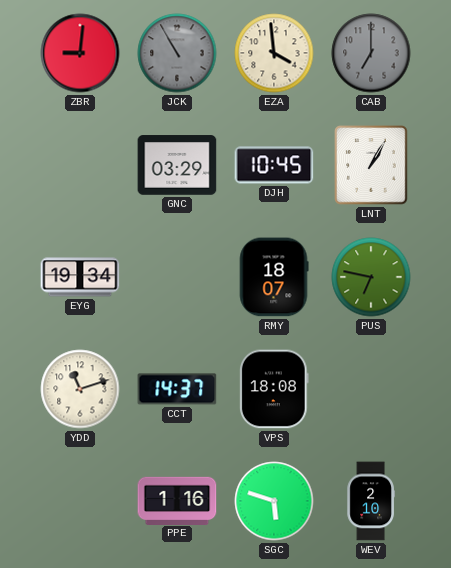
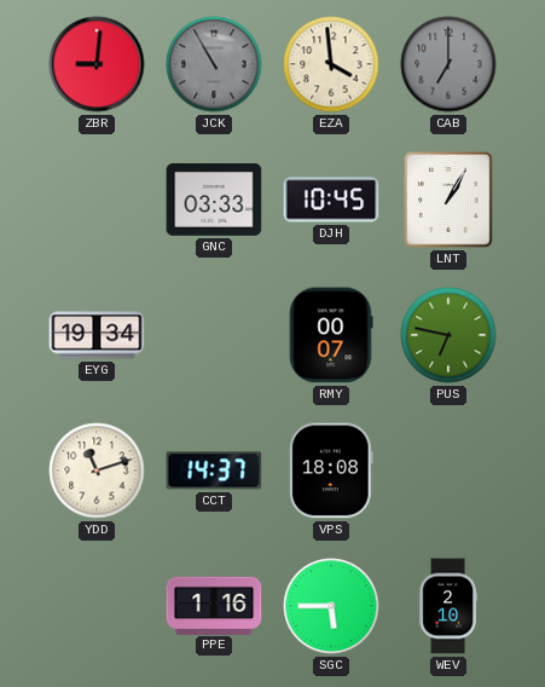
GNC: 03:29 -> 03:33 (214, 200)
RMY: 18:07 -> 00:07 (331, 335)
SGC: 5:48 -> 5:45 (331, 606)
